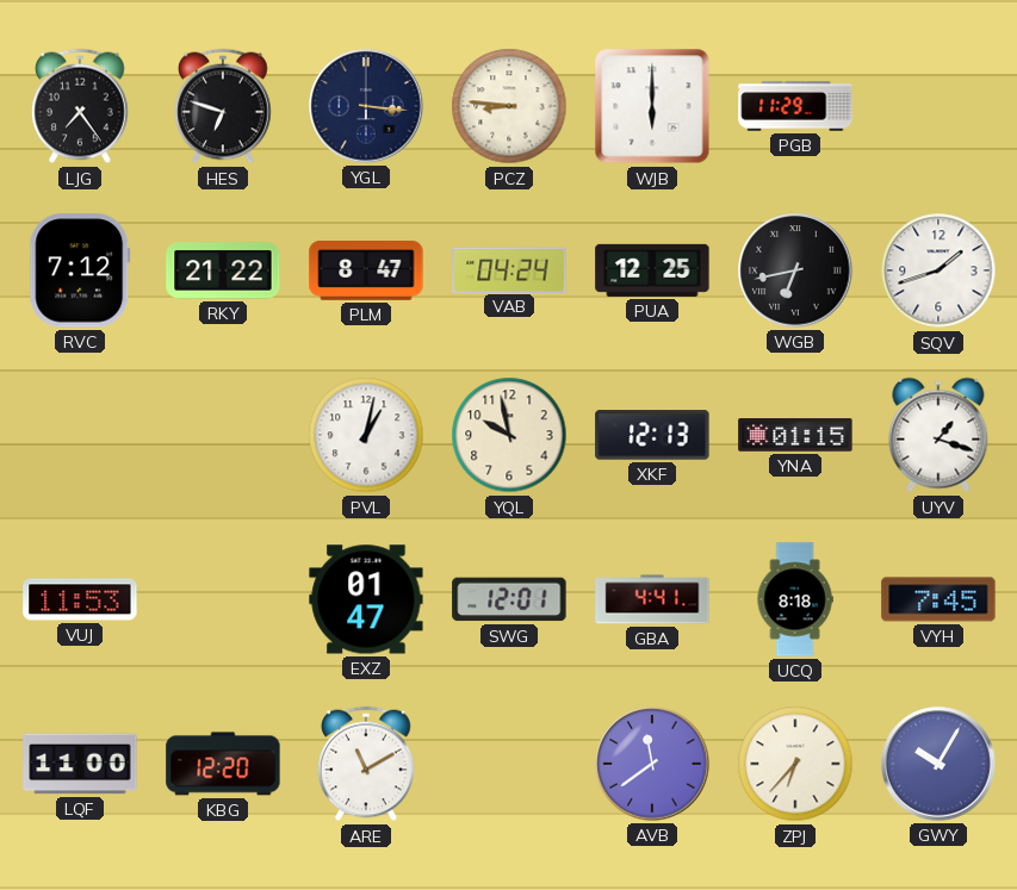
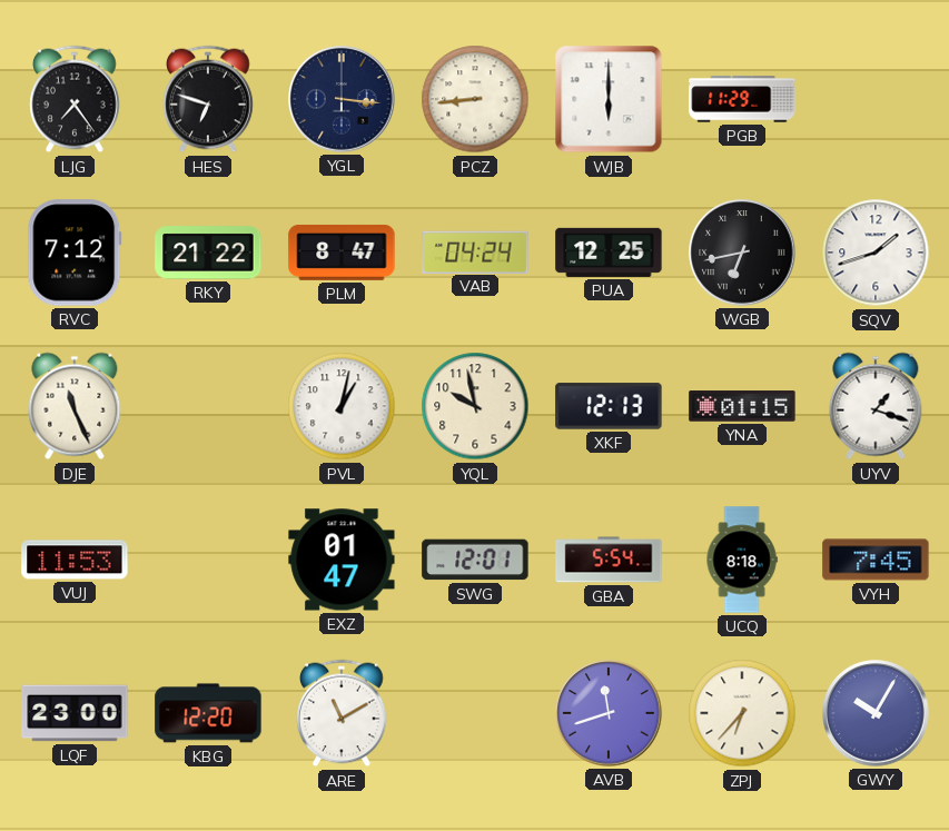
PCZ: 8:46 -> 8:44 (475, 99)
DJE: none -> 11:26 (75, 406)
GBA: 4:41 -> 5:54 (609, 560)
LQF: 11:00 -> 23:00 (75, 713)
AVB: 11:39 -> 11:42 (609, 713)
